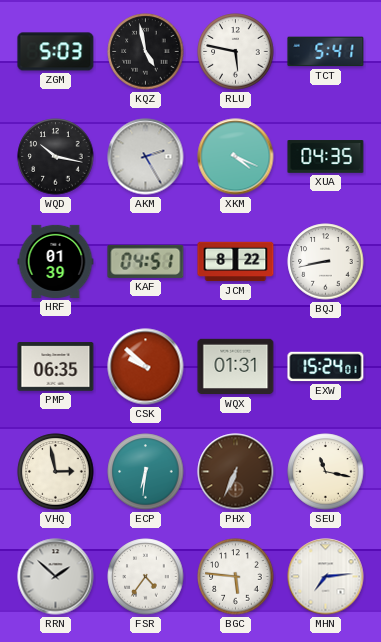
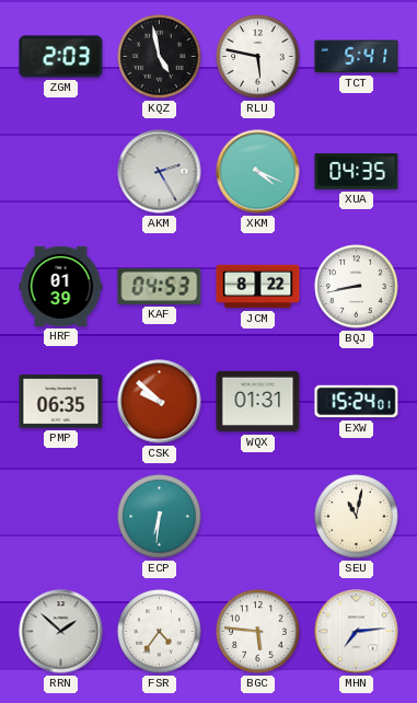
ZGM: 5:03 -> 2:03 (61, 57)
WQD: 10:17 -> none (56, 157)
KAF: 04:51 -> 04:53 (160, 286)
VHQ: 2:58 -> none (56, 472)
PHX: 6:34 -> none (236, 472)
SEU: 11:17 -> 11:02 (357, 517)
